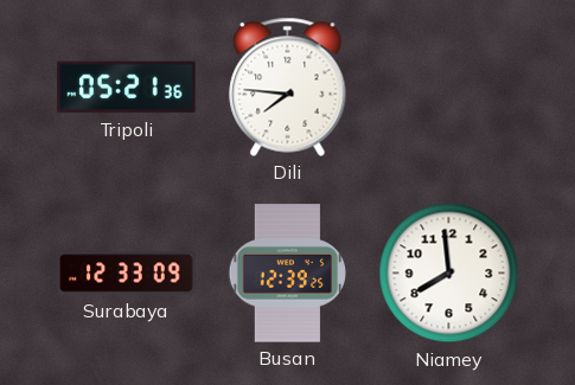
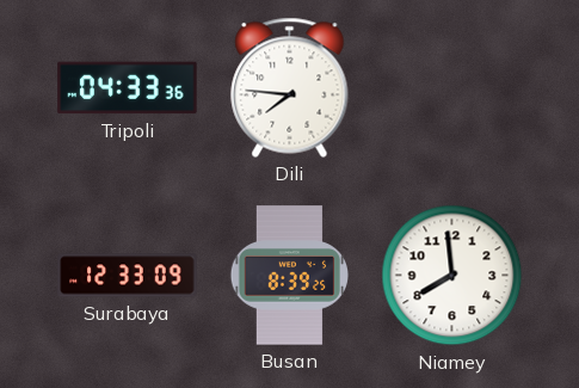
Tripoli: 05:21 -> 04:33 (128, 88)
Busan: 12:39 -> 8:39 (289, 276)
